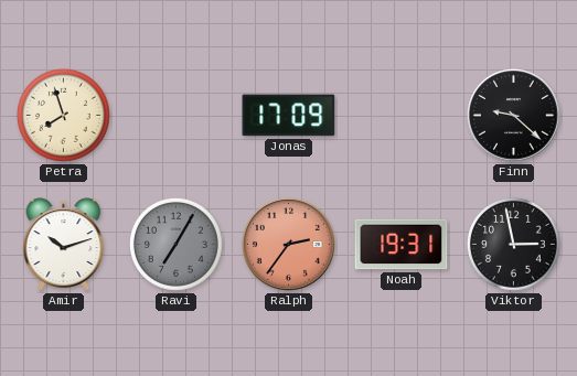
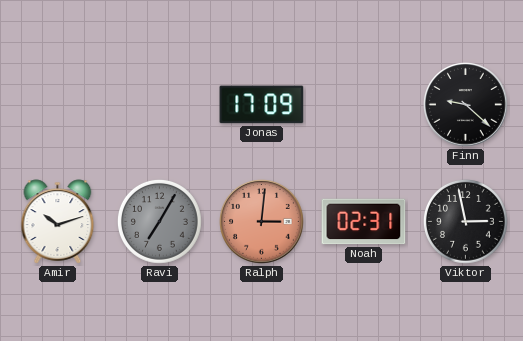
Petra: 7:57 -> none (63, 115)
Ralph: 2:36 -> 3:01 (262, 222)
Noah: 19:31 -> 02:31 (364, 222)
